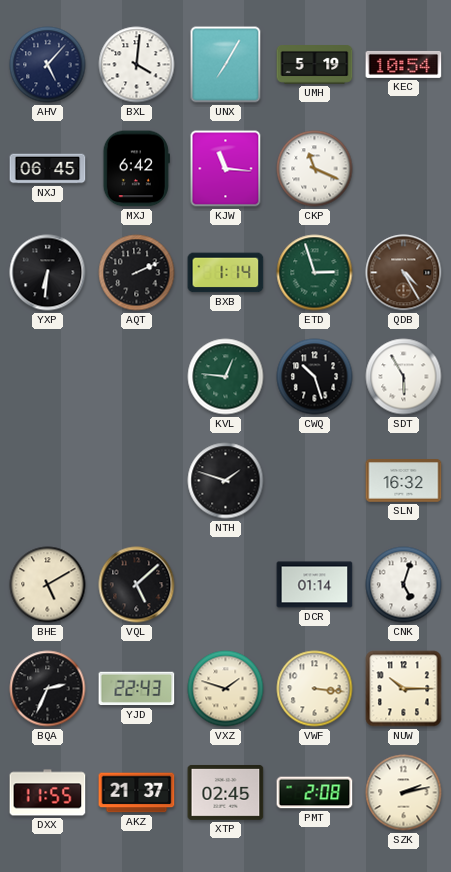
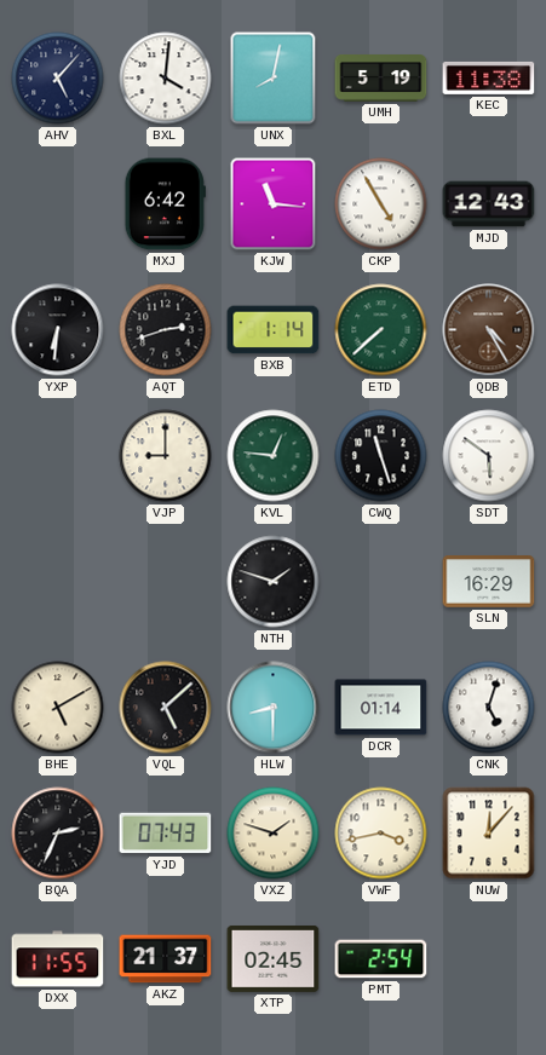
UNX: 7:05 -> 8:02 (274, 79)
KEC: 10:54 -> 11:38 (489, 77)
NXJ: 06:45 -> none (48, 169)
CKP: 11:19 -> 4:55 (381, 204)
MJD: none -> 12:43 (489, 204)
AQT: 2:11 -> 2:42 (166, 330)
ETD: 2:57 -> 7:38 (381, 330)
VJP: none -> 9:00 (166, 456)
CWQ: 10:27 -> 11:27 (381, 456)
SDT: 5:55 -> 5:51 (489, 456)
SLN: 16:32 -> 16:29 (489, 582)
HLW: none -> 8:30 (274, 708)
YJD: 22:43 -> 07:43 (166, 834)
VWF: 3:16 -> 3:43 (381, 834)
NUW: 10:15 -> 12:07 (489, 834)
PMT: 2:08 -> 2:54 (381, 959)
SZK: 2:13 -> none (404, 793)
